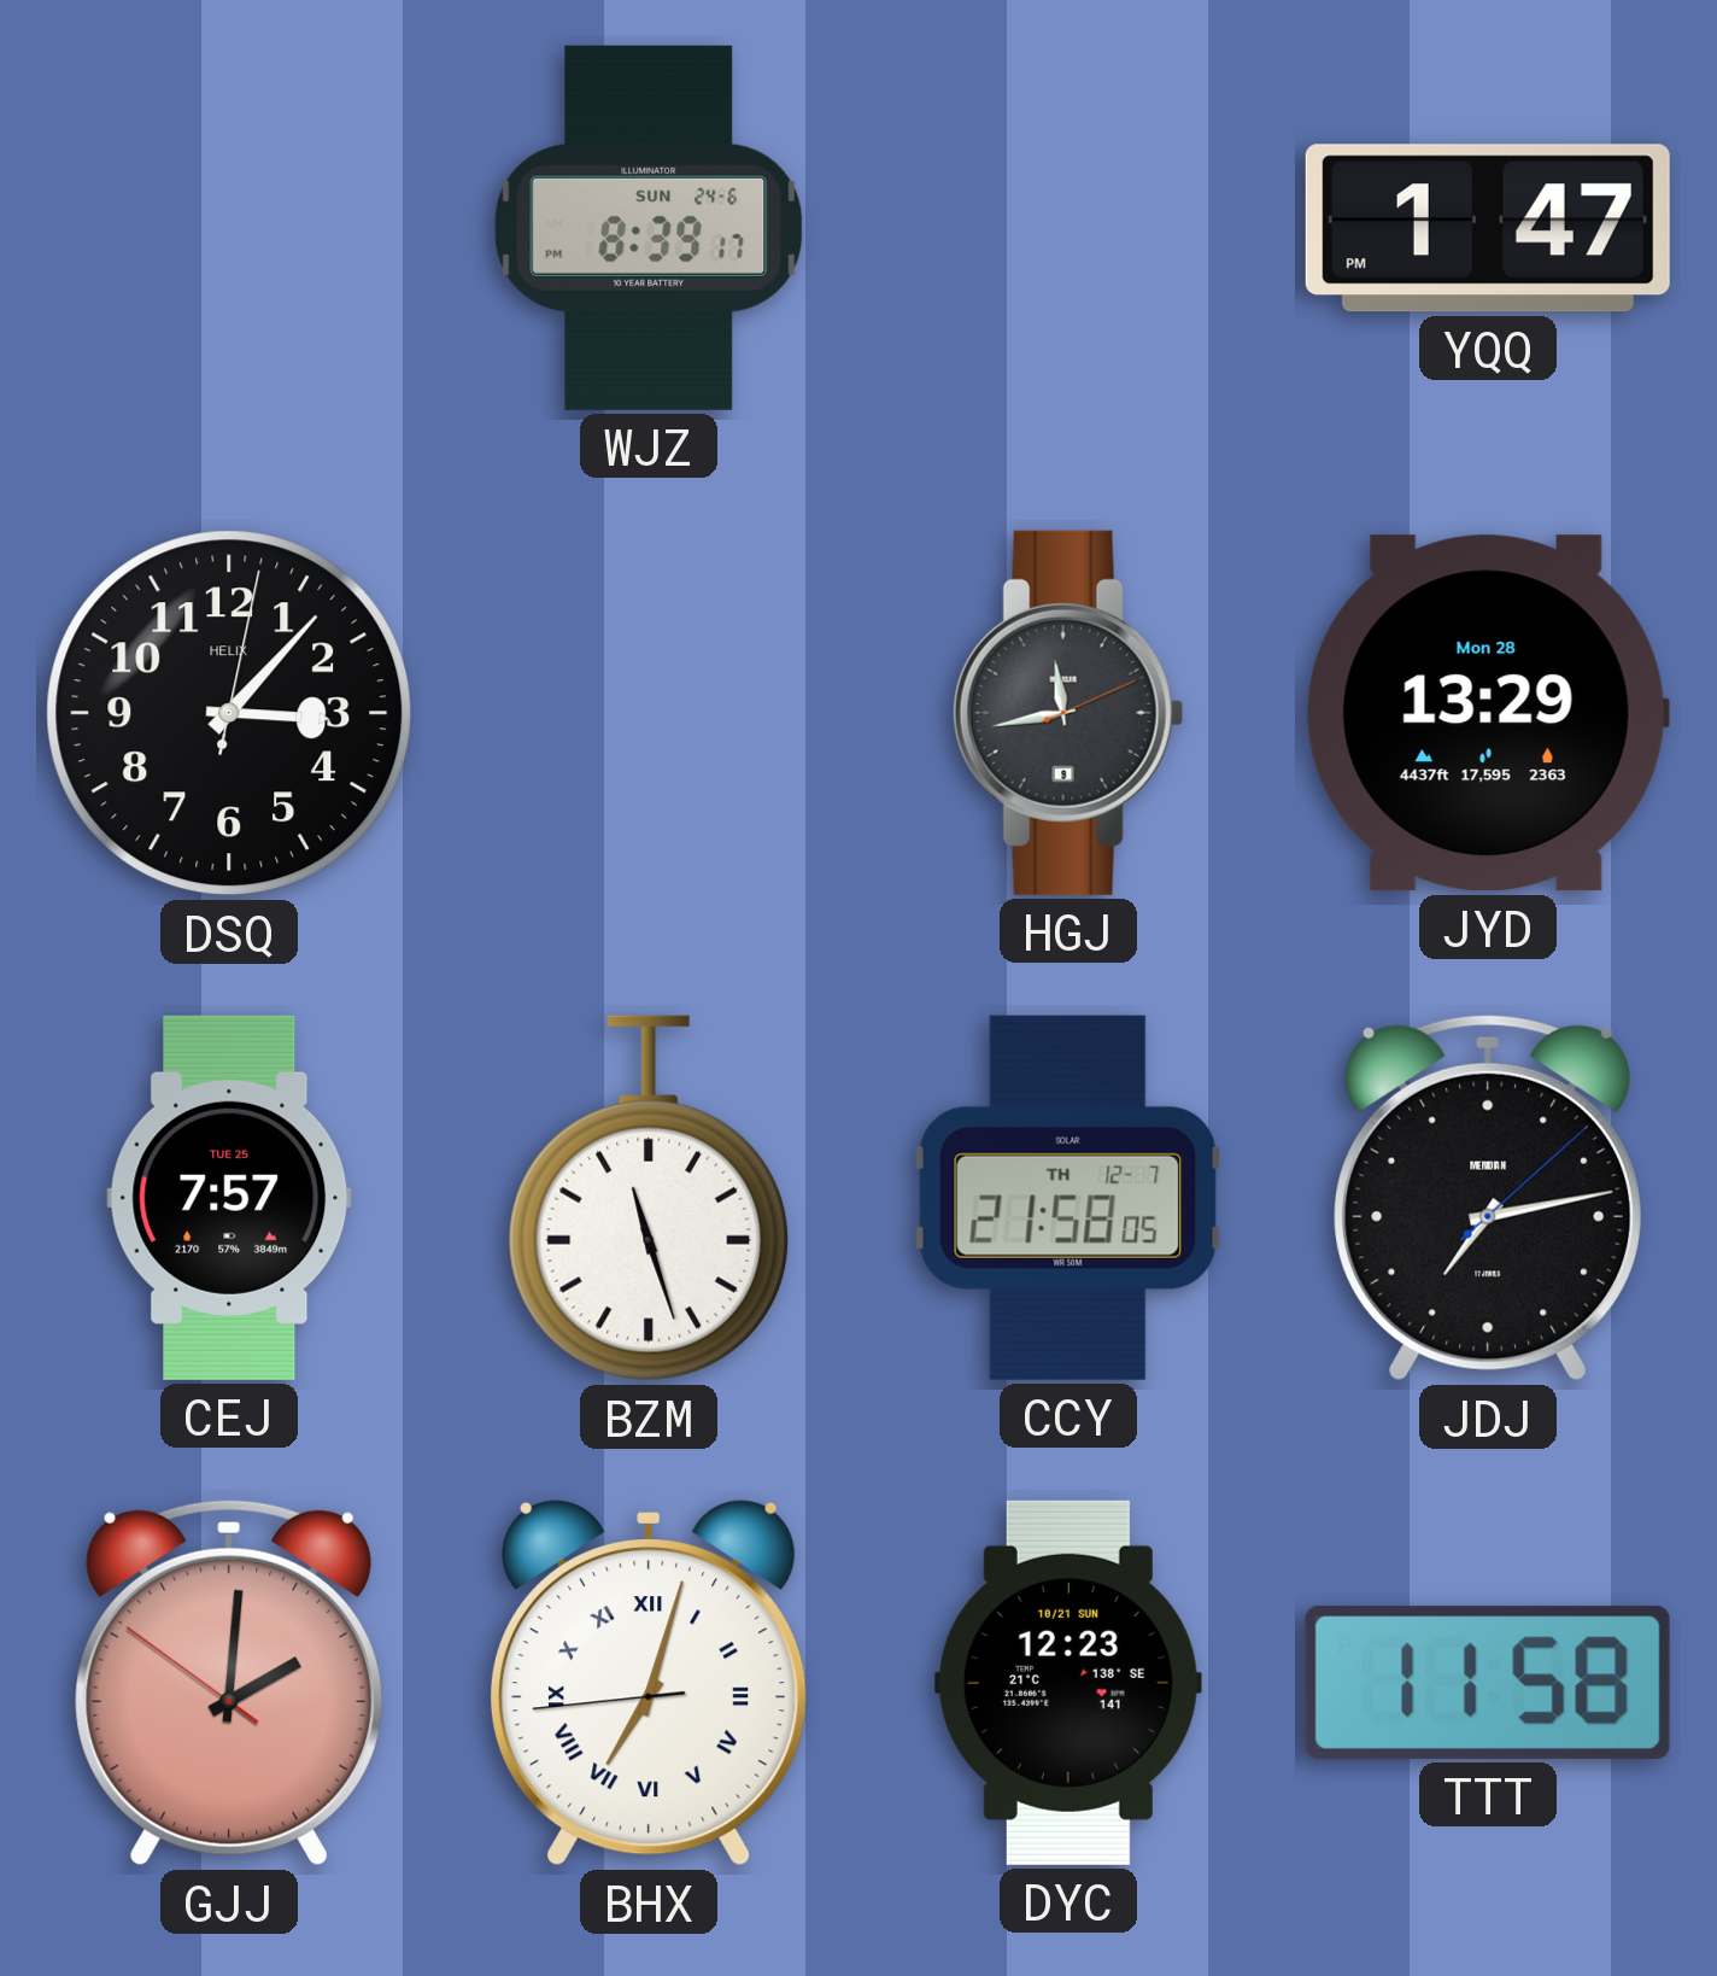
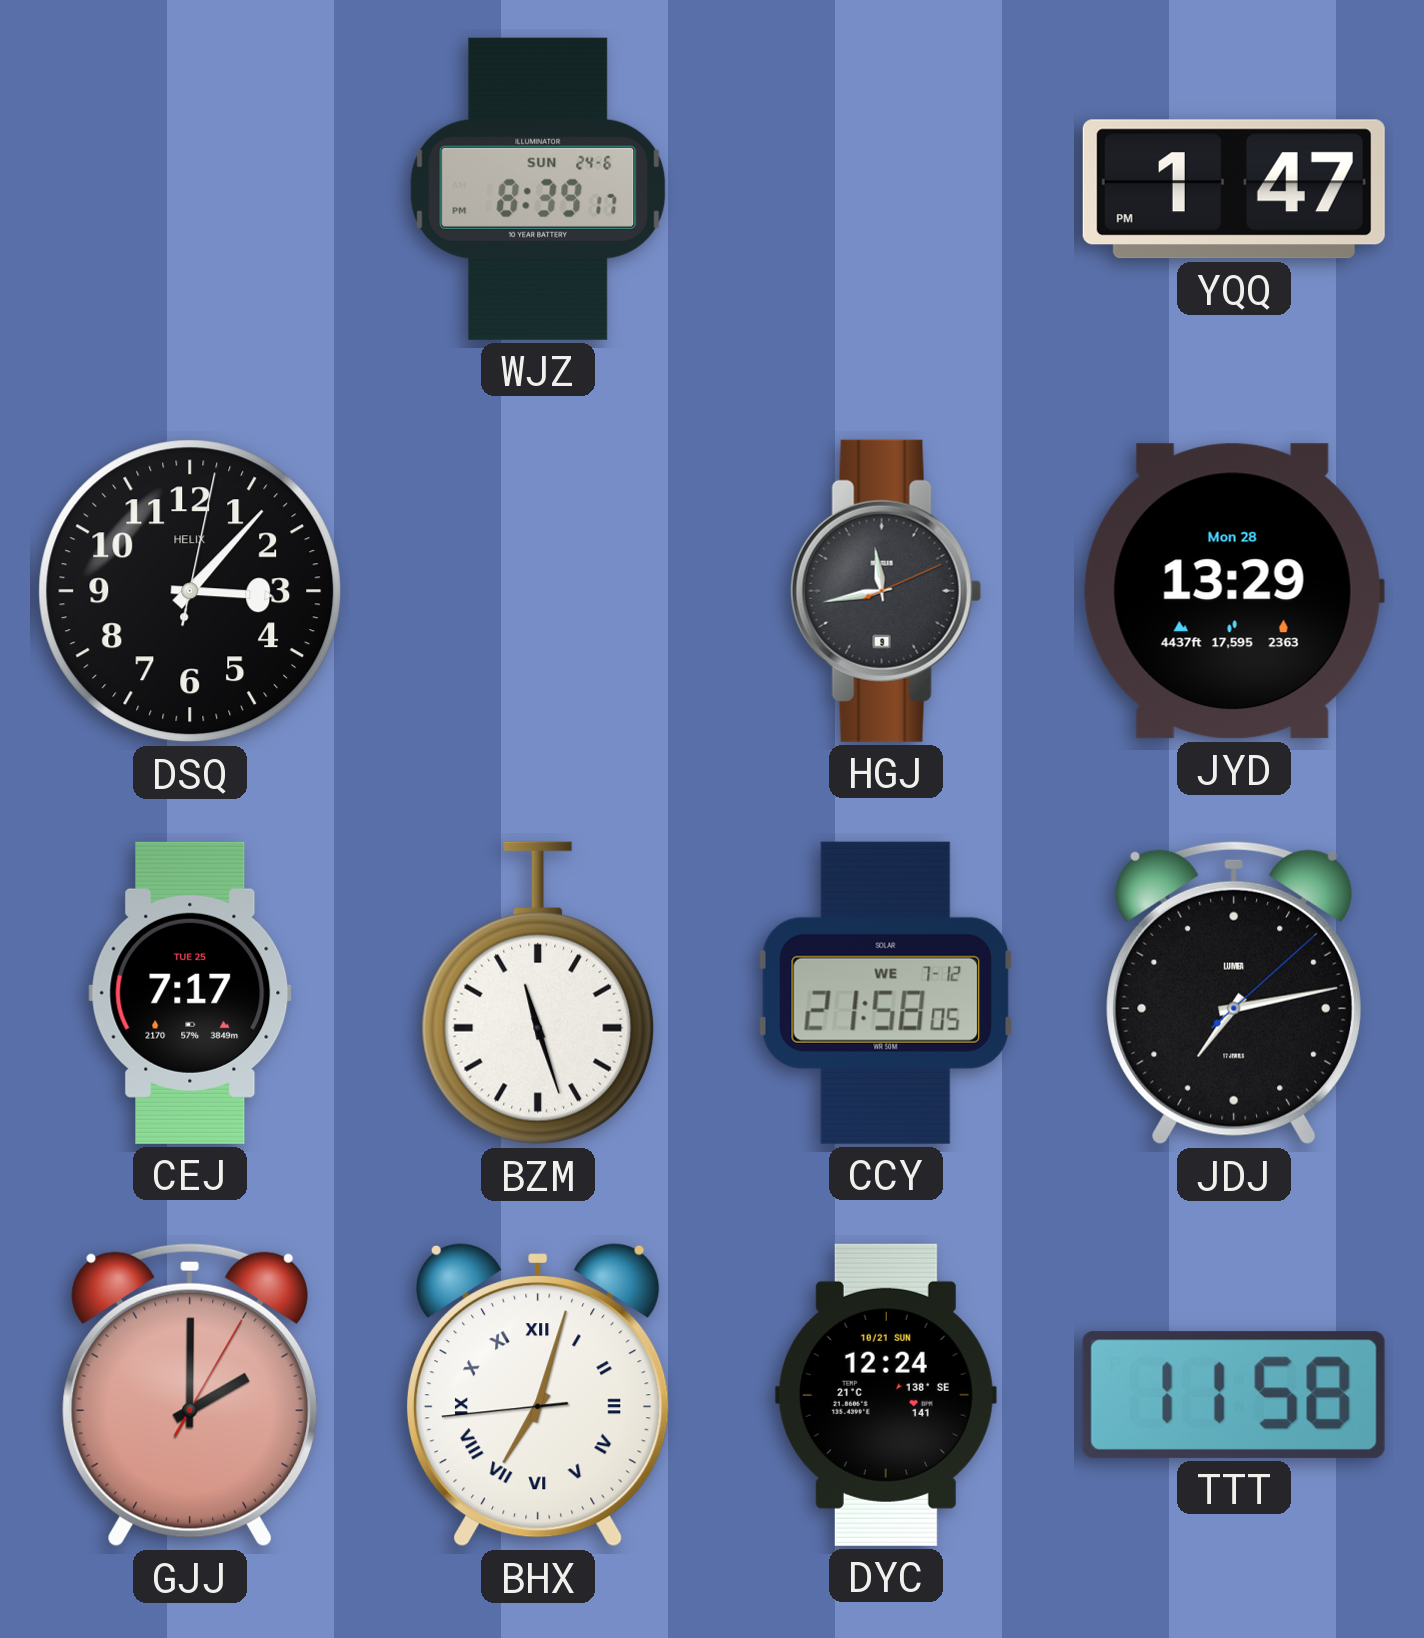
CEJ: 7:57 -> 7:17 (190, 993)
CCY date: TH 12-7 -> WE 7-12 (886, 993)
JDJ brand: MERIDIAN -> LUMEA (1233, 993)
GJJ: 2:00:51 -> 2:00:05 (189, 1395)
DYC: 12:23 -> 12:24 (886, 1395)
